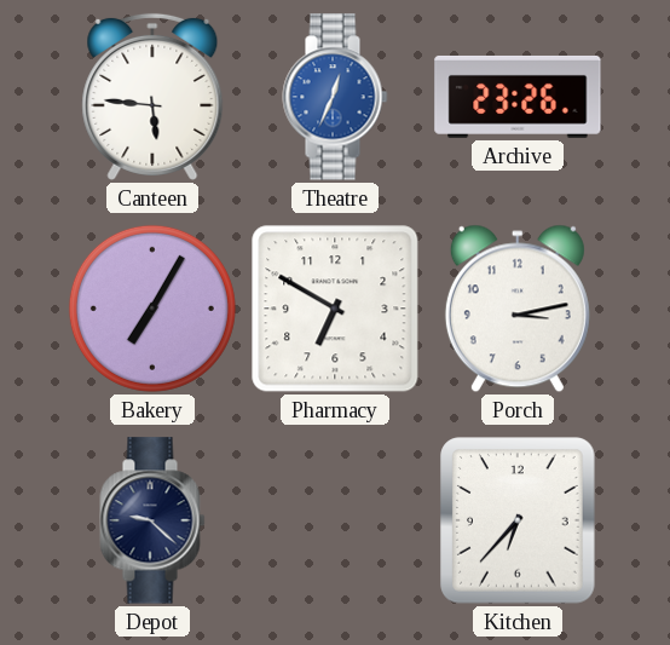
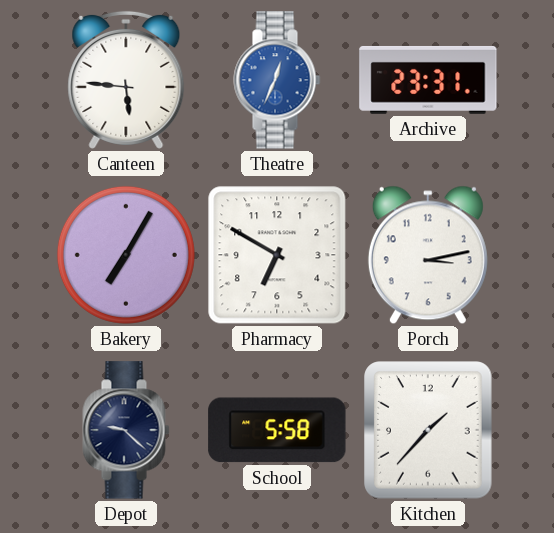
Archive: 23:26 -> 23:31 (428, 80)
School: none -> 5:58 (277, 430)
Kitchen: 6:37 -> 1:37 (428, 430)
